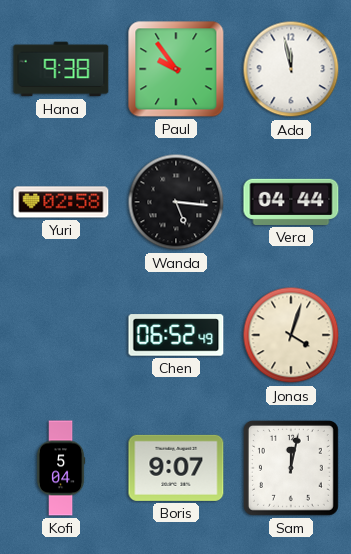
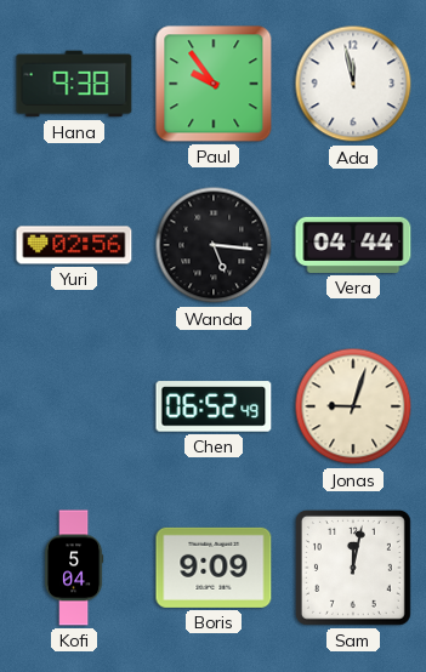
Yuri: 02:58 -> 02:56 (74, 245)
Jonas: 4:03 -> 9:03 (353, 406)
Boris: 9:07 -> 9:09 (214, 568)
